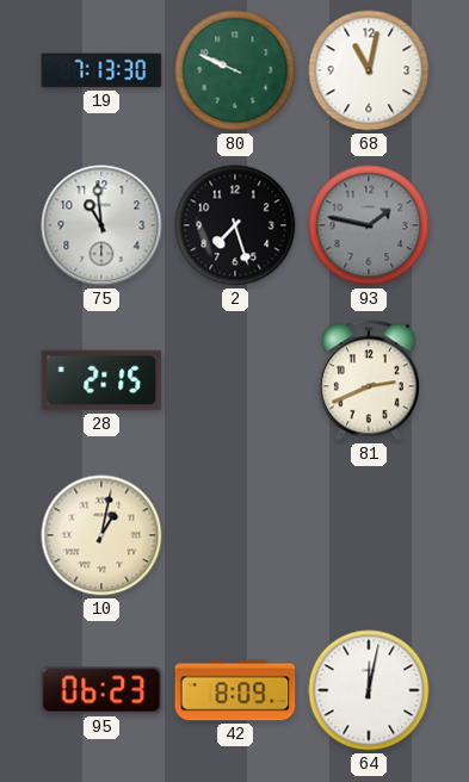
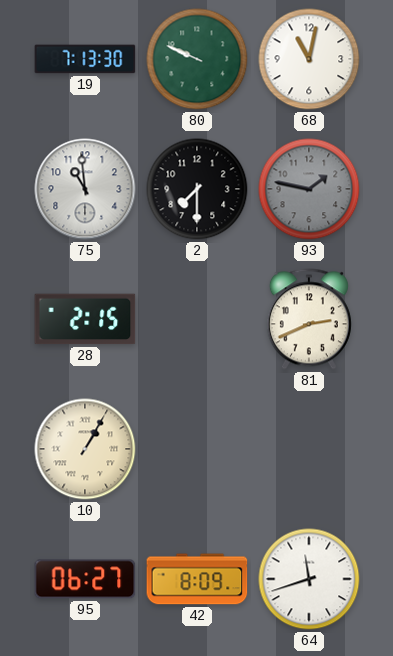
2: 7:27 -> 7:30 (197, 189)
10: 1:02 -> 1:05 (85, 449)
95: 06:23 -> 06:27 (85, 579)
64: 12:02 -> 11:42 (309, 579)
